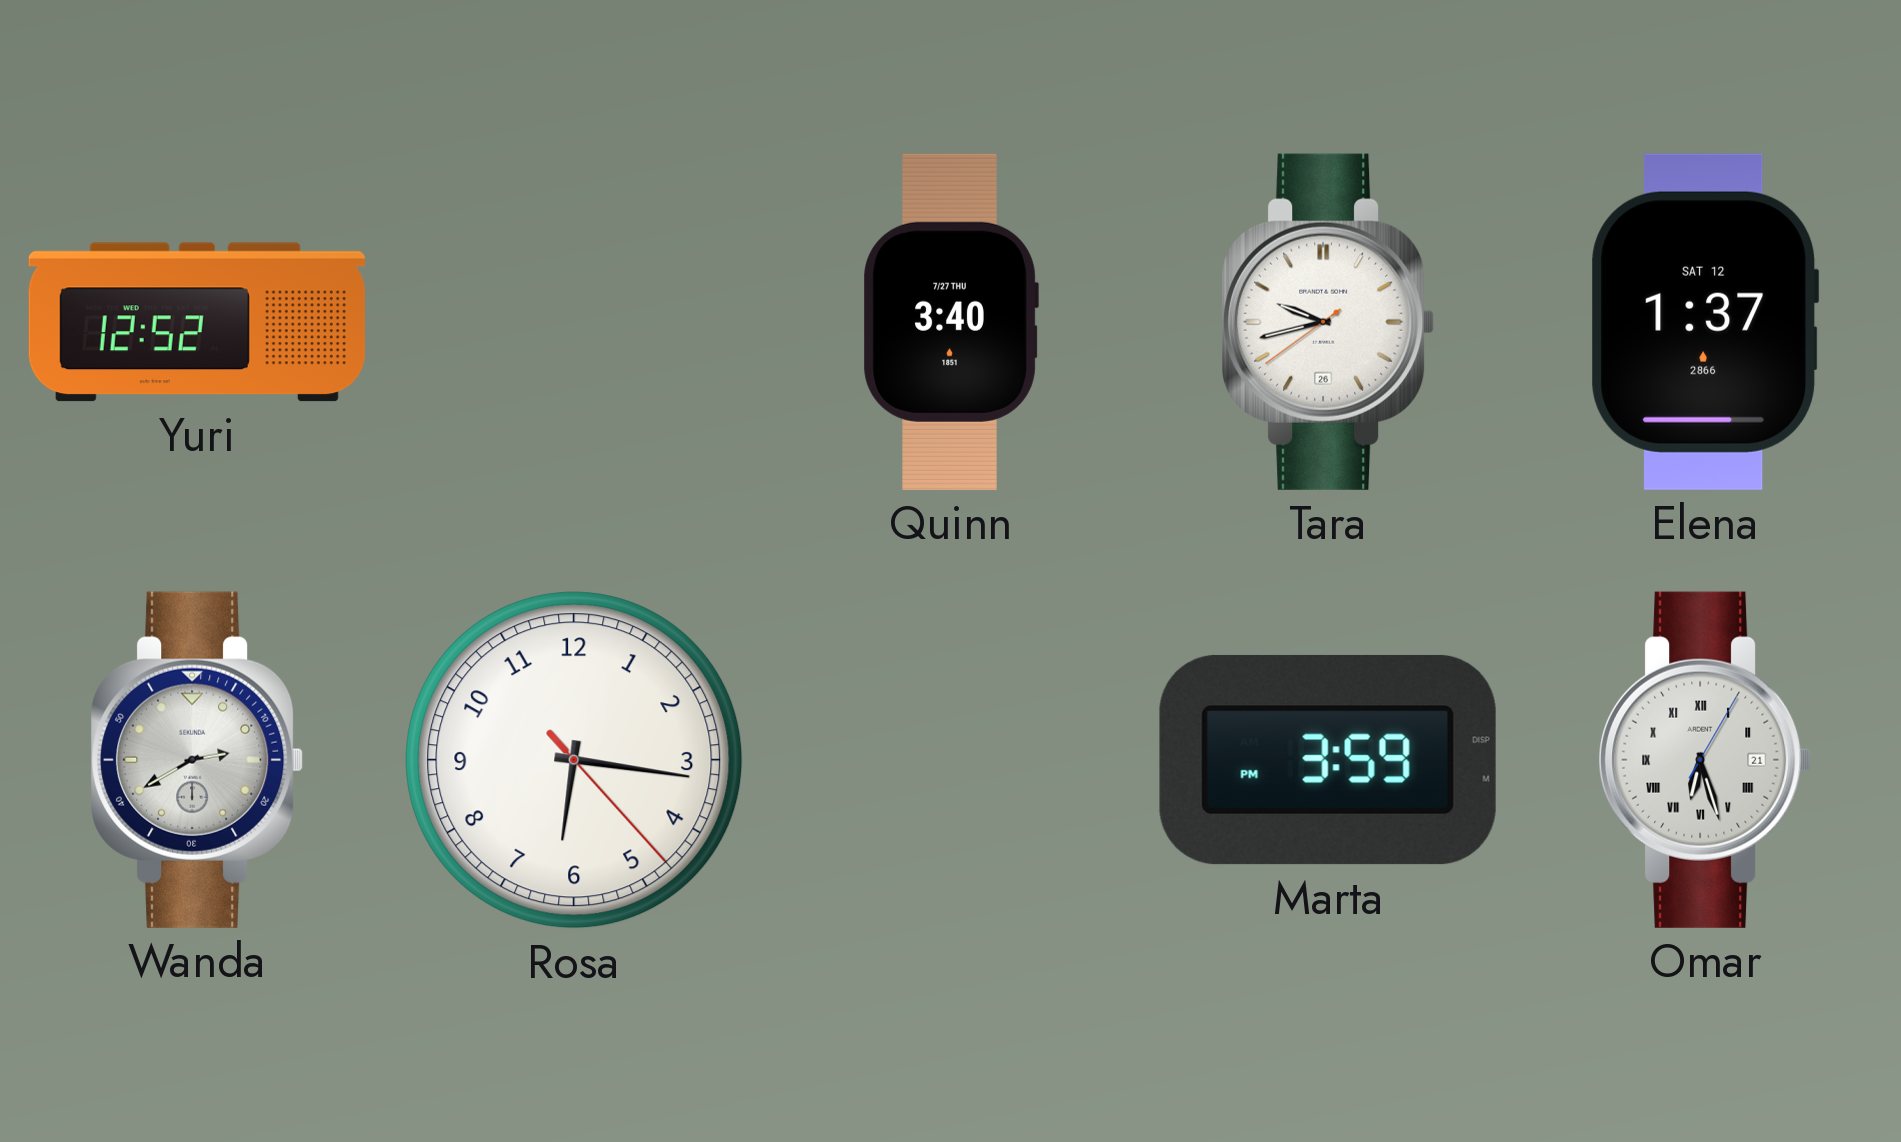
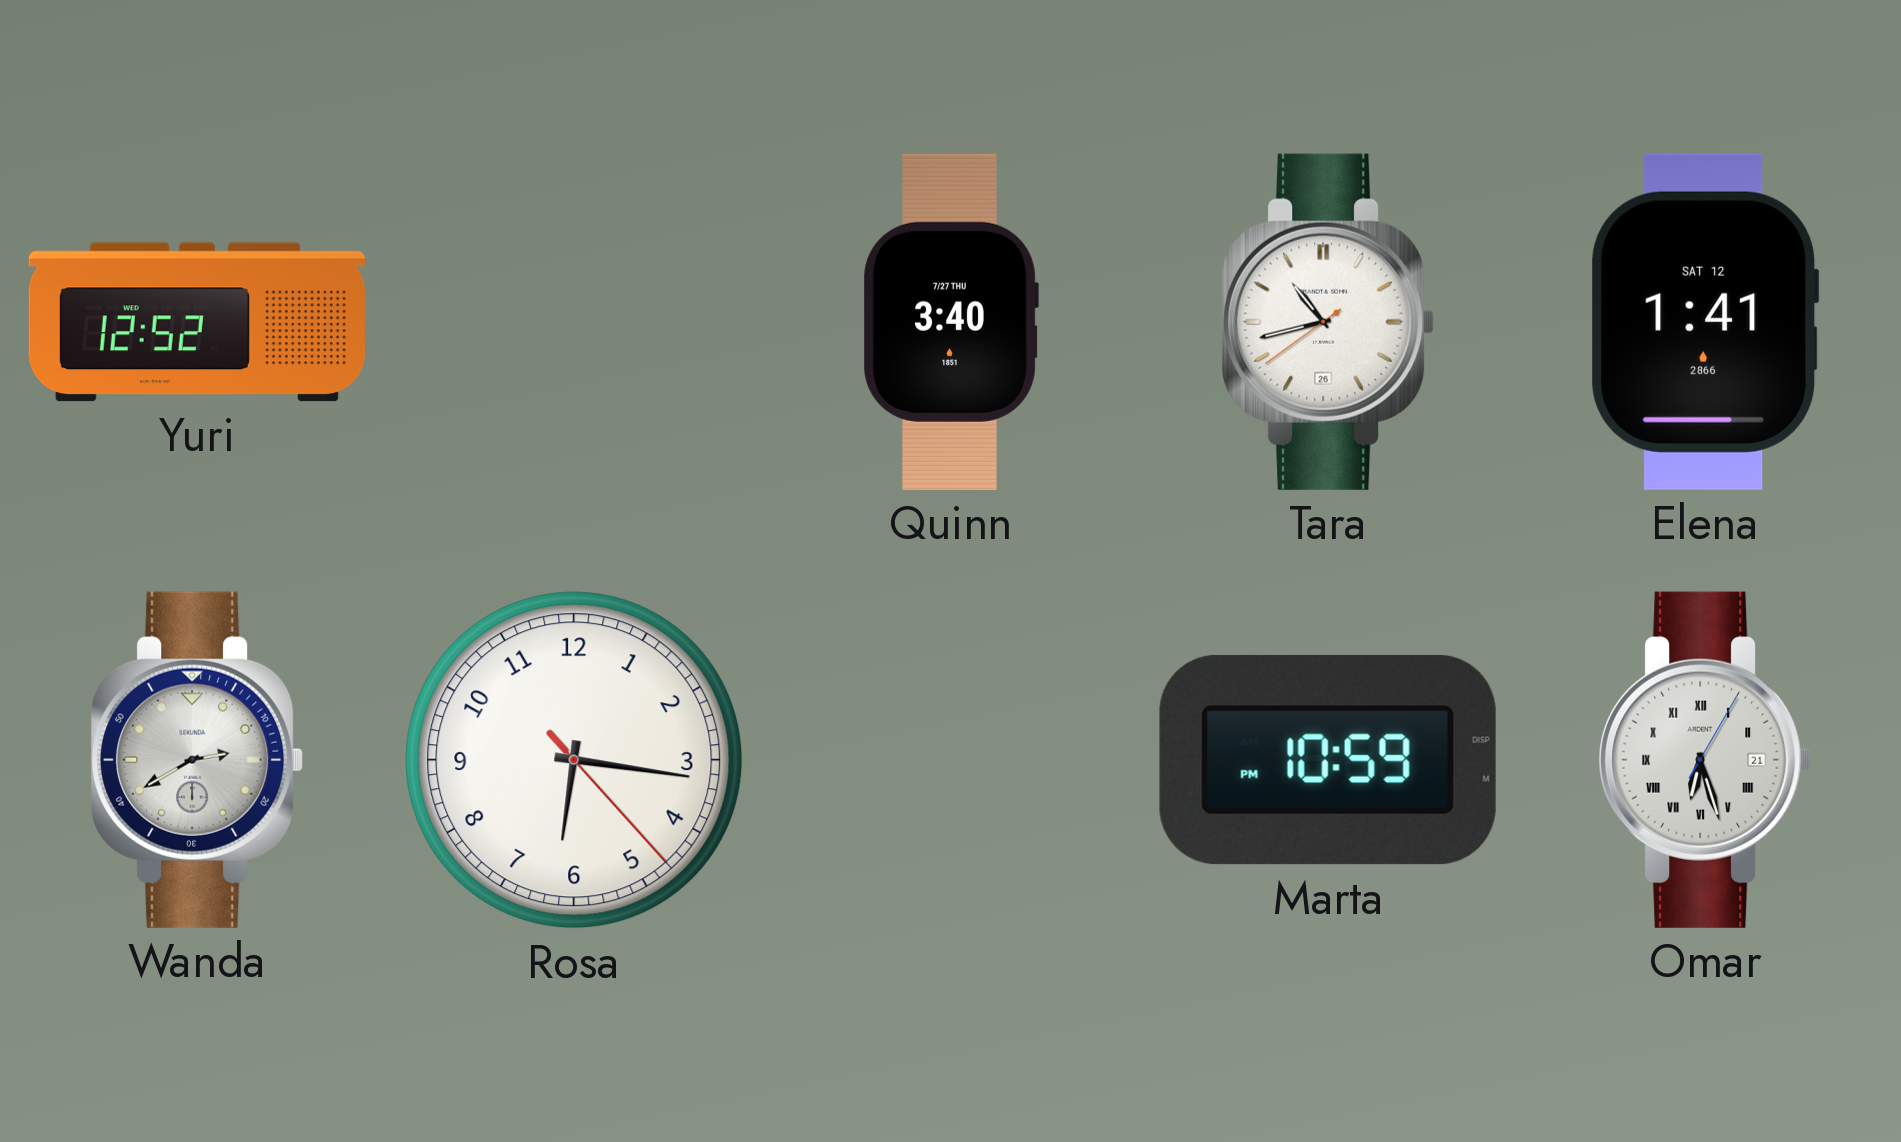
Tara: 9:42 -> 10:42 (1328, 322)
Elena: 1:37 -> 1:41 (1705, 322)
Marta: 3:59 -> 10:59 (1328, 760)
